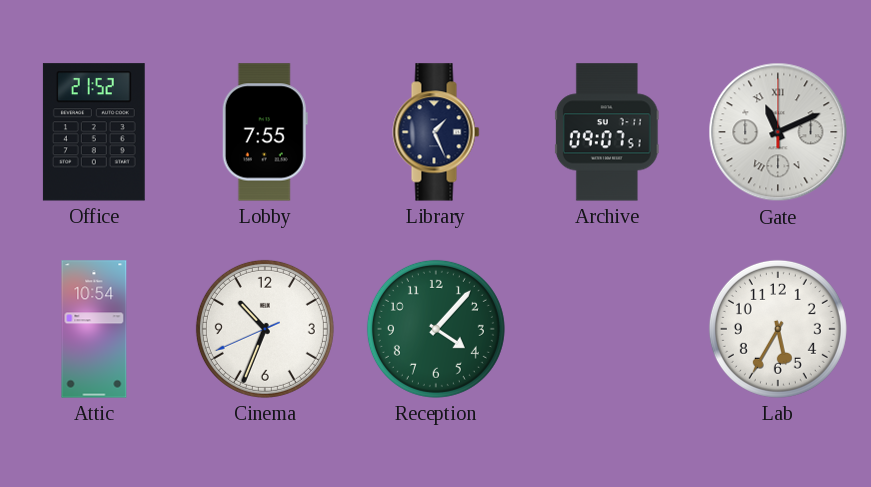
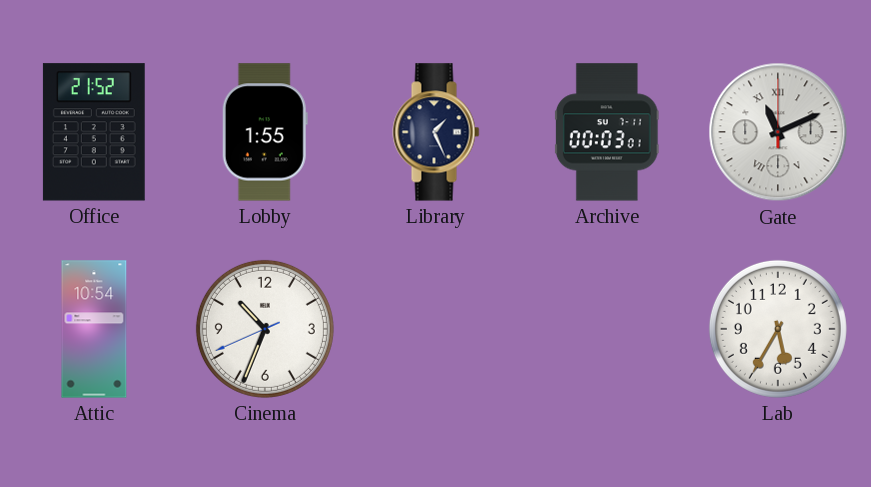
Lobby: 7:55 -> 1:55 (265, 132)
Archive: 09:07 -> 00:03 (607, 132)
Reception: 4:07 -> none (436, 329)
